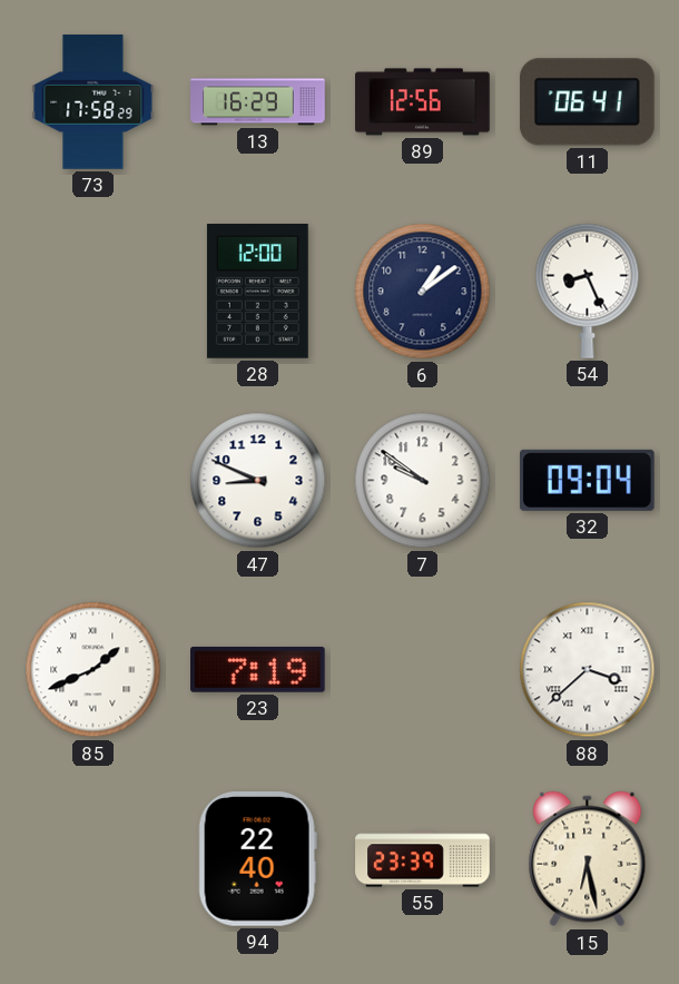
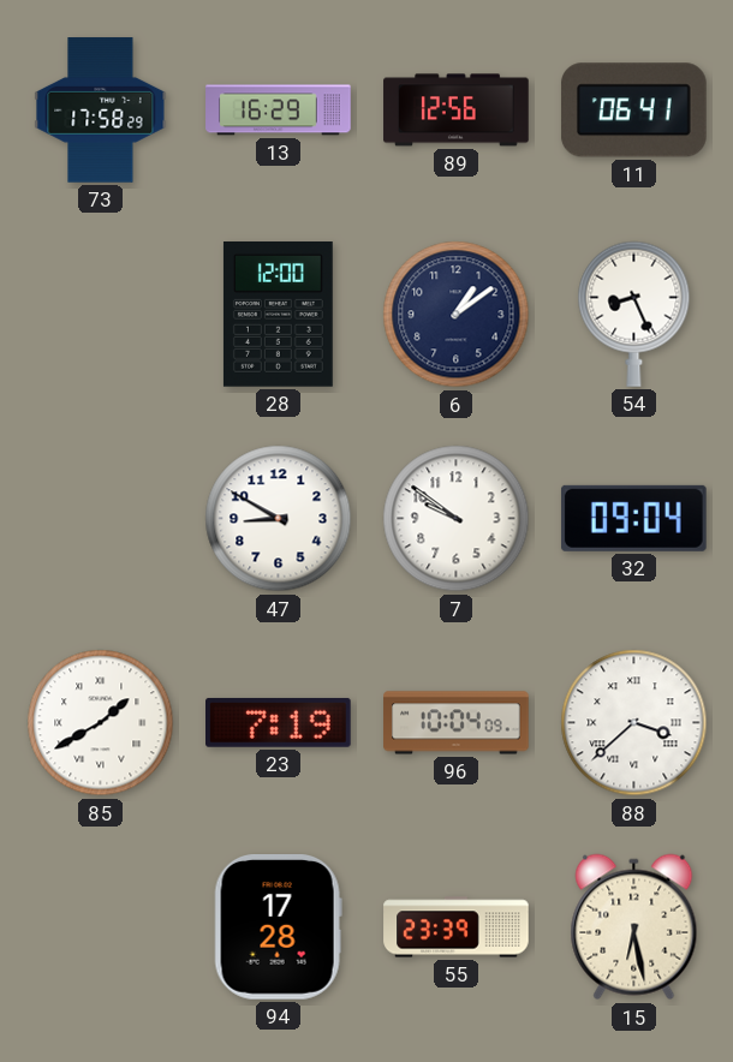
47: 8:49 -> 8:50 (279, 519)
85: 1:41 -> 1:40 (101, 723)
96: none -> 10:04 (457, 723)
94: 22:40 -> 17:28 (278, 927)
